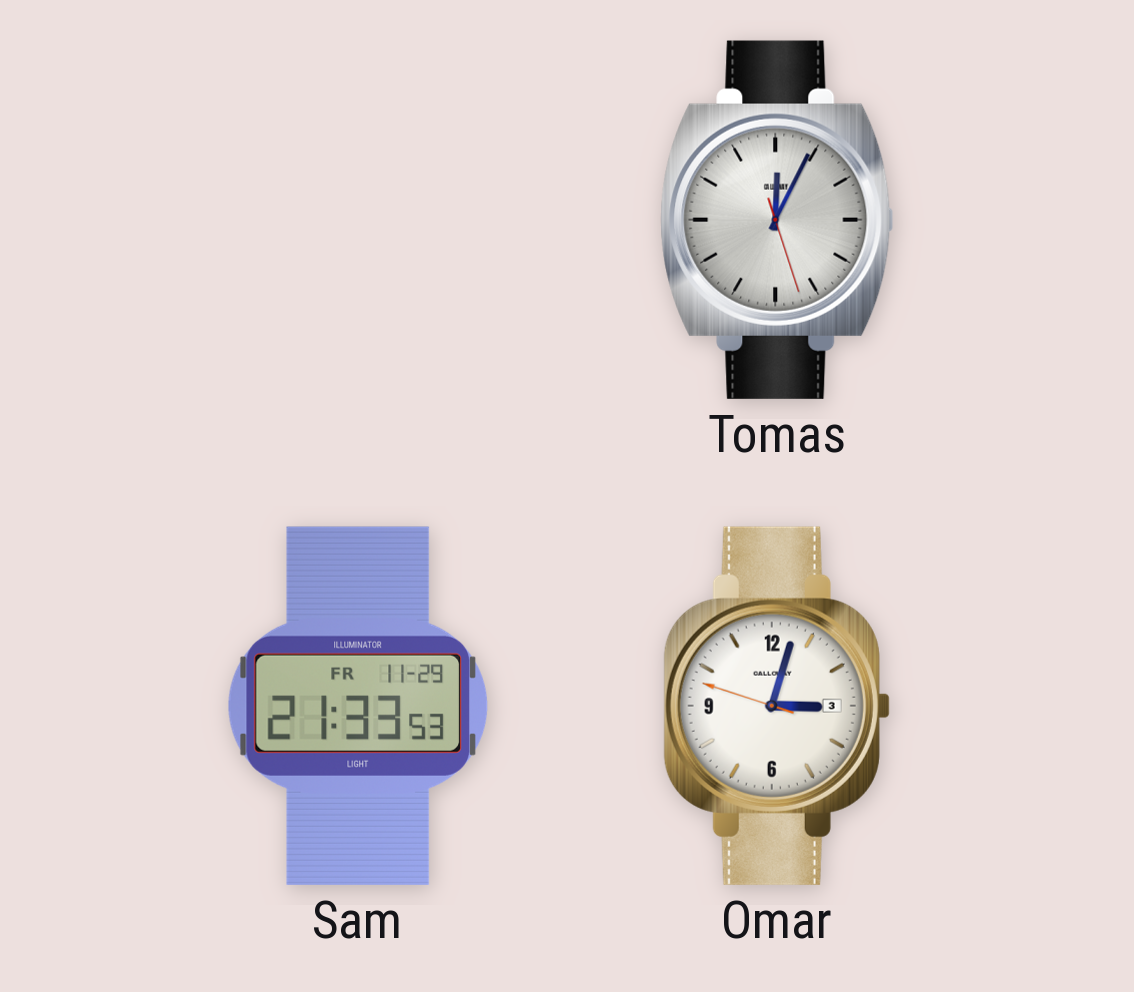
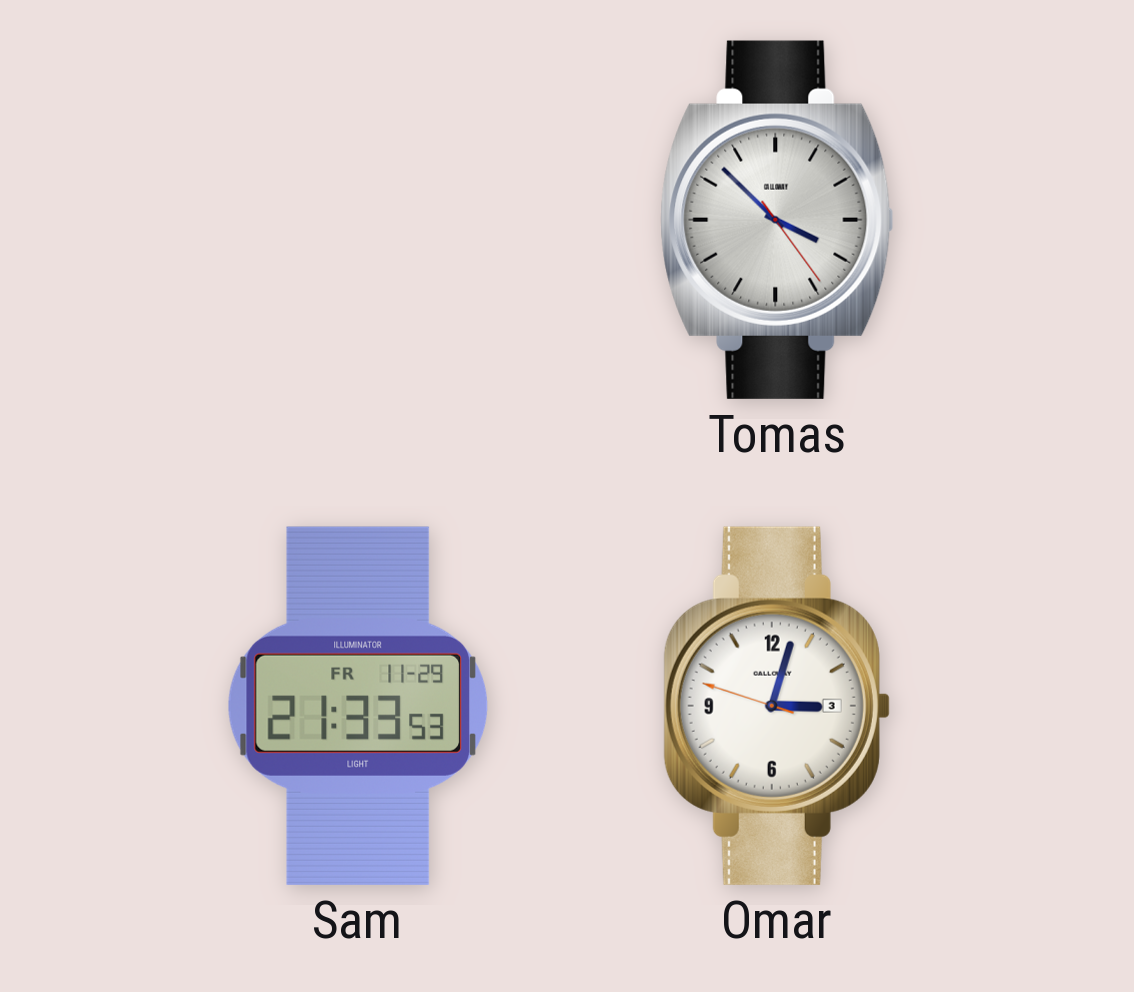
Tomas: 12:04 -> 3:52 (777, 220)
